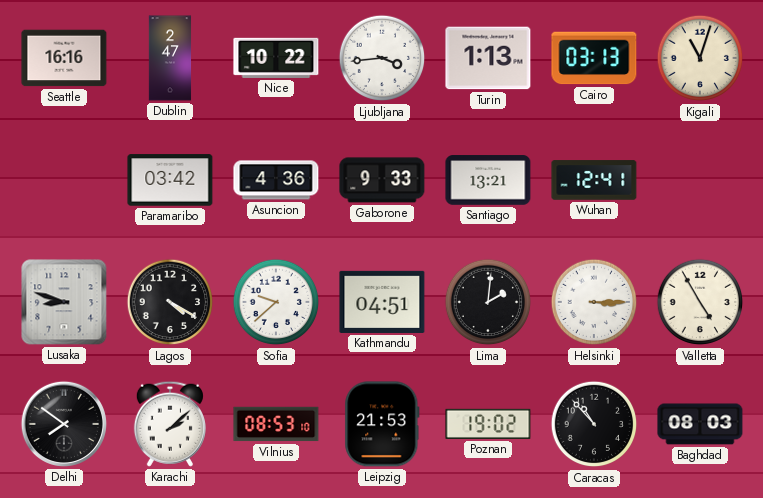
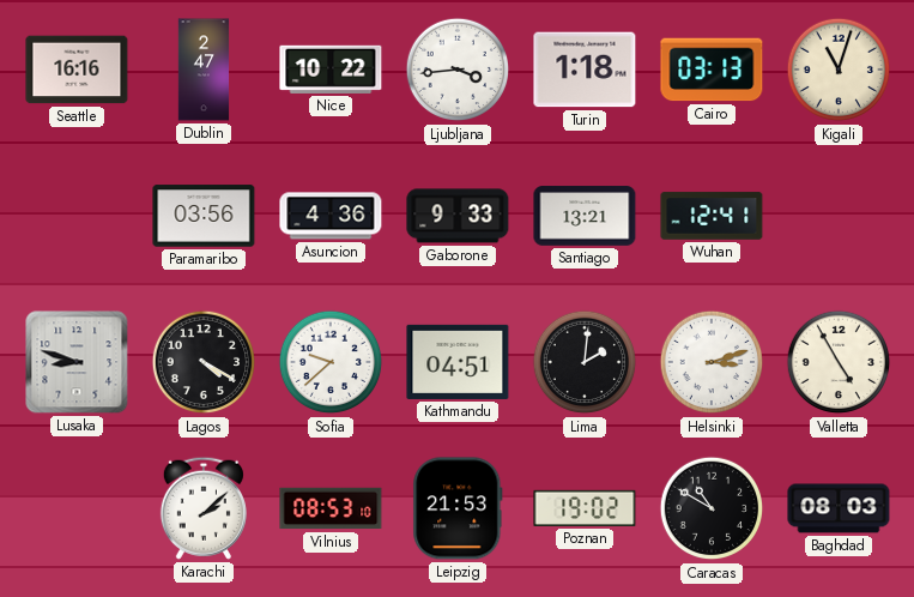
Turin: 1:13 -> 1:18 (585, 70)
Paramaribo: 03:42 -> 03:56 (204, 216)
Helsinki: 3:15 -> 3:12 (712, 362)
Delhi: 7:51 -> none (64, 424)
Caracas: 10:53 -> 10:50 (712, 508)
